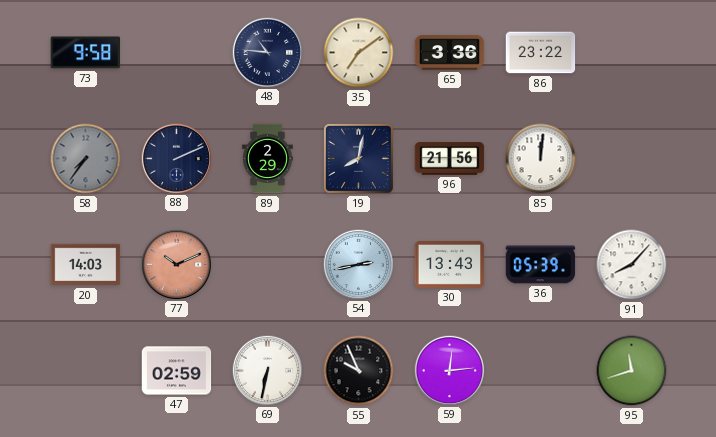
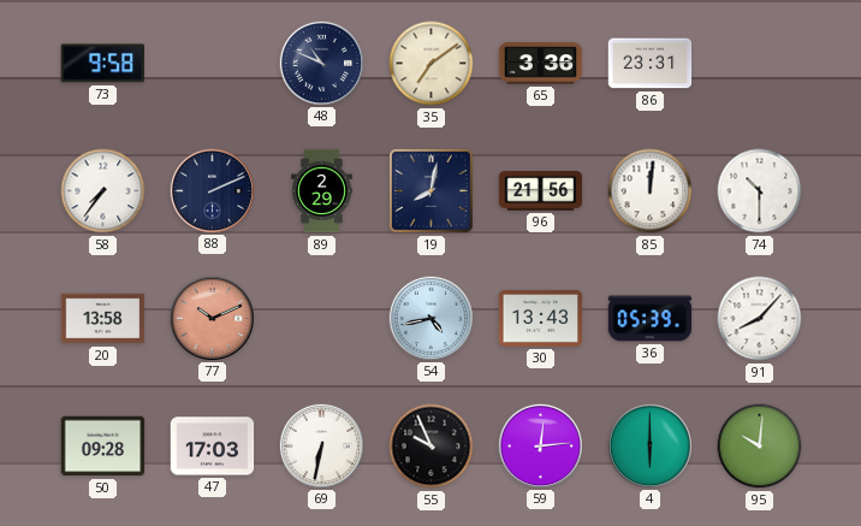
48: 10:46 -> 10:49 (321, 63)
86: 23:22 -> 23:31 (651, 64)
58 dial: grey -> white (103, 191)
74: none -> 10:30 (760, 191)
20: 14:03 -> 13:58 (103, 319)
54: 2:43 -> 4:43 (430, 318)
50: none -> 09:28 (103, 447)
47: 02:59 -> 17:03 (213, 447)
4: none -> 6:00 (649, 445)
95: 11:42 -> 10:01 (760, 447)
